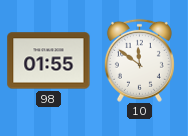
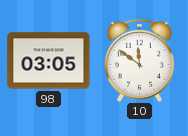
98: 01:55 -> 03:05 (49, 61)
